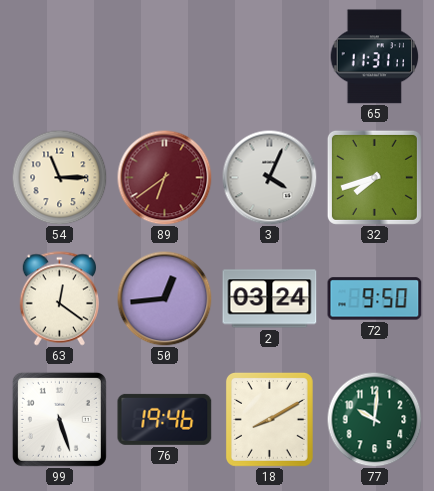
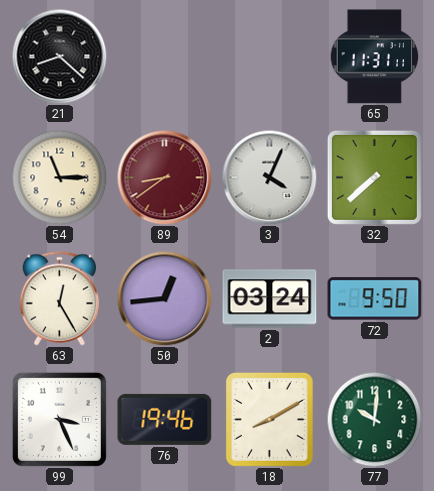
21: none -> 8:22 (59, 56)
89: 6:39 -> 8:39 (164, 177)
32: 7:42 -> 7:38 (374, 177)
63: 12:21 -> 12:25 (59, 299)
99: 5:27 -> 3:26 (59, 419)
